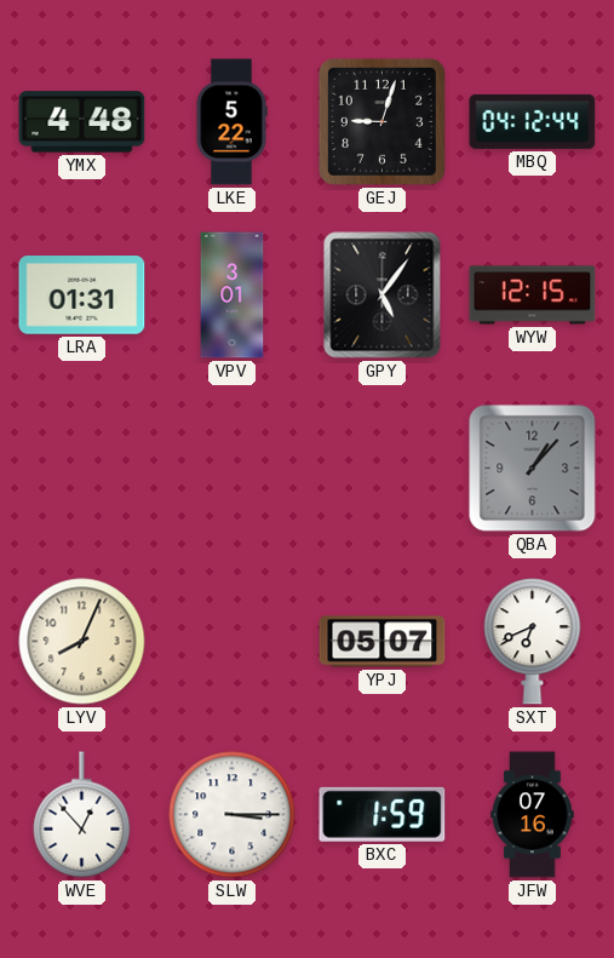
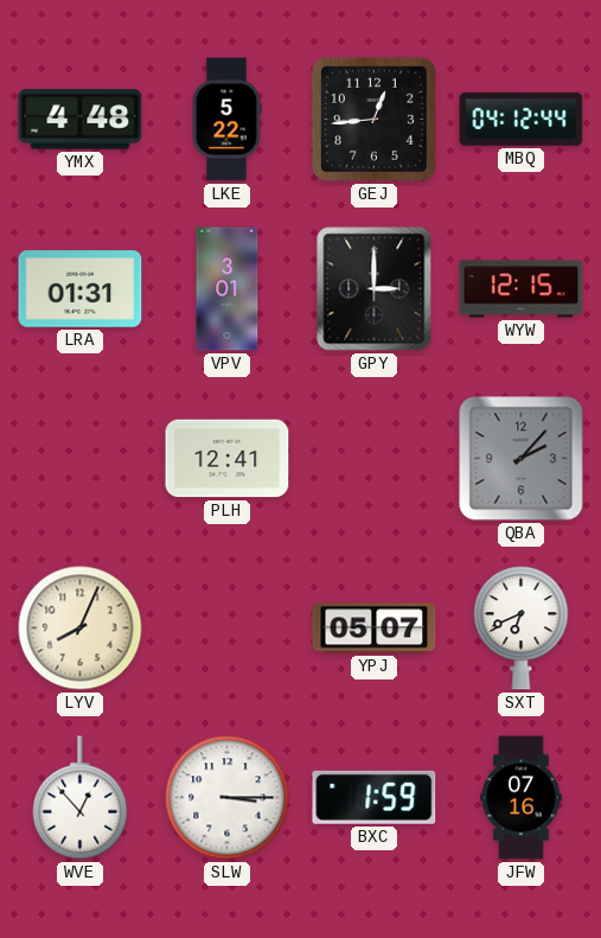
GEJ: 9:03 -> 12:44 (373, 119)
GPY: 5:06 -> 3:00 (375, 289)
PLH: none -> 12:41 (228, 459)
QBA: 1:07 -> 2:07 (522, 459)
